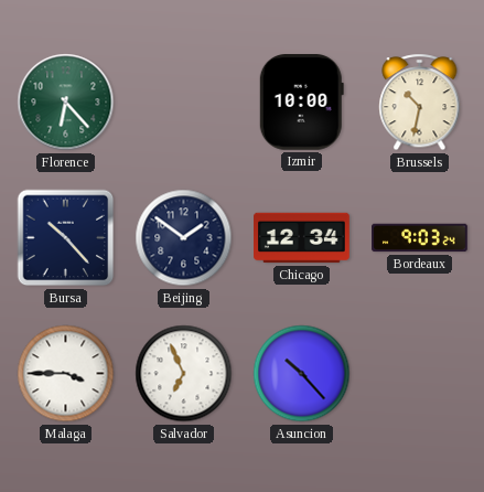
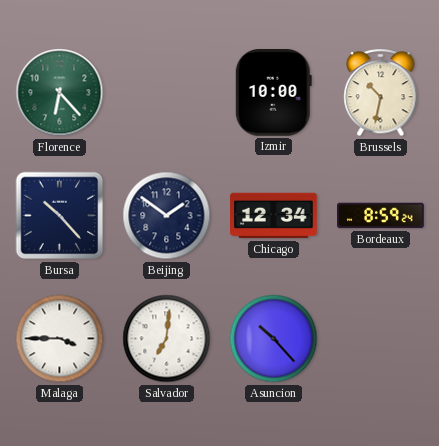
Bordeaux: 9:03 -> 8:59 (381, 216)
Salvador: 6:56 -> 7:01 (167, 339)
